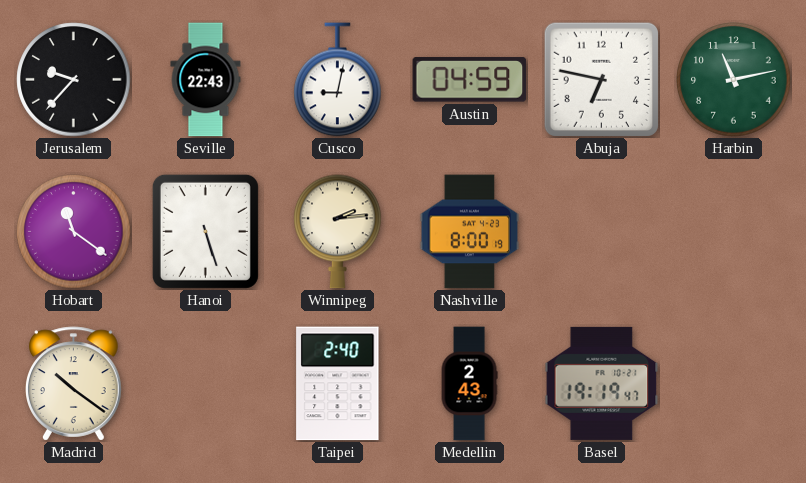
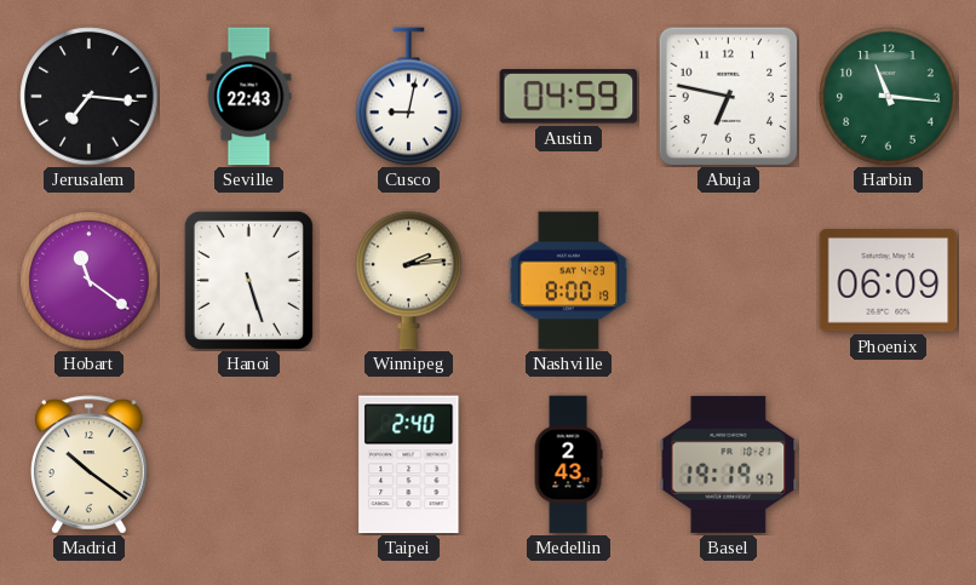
Jerusalem: 9:37 -> 7:16 (90, 97)
Harbin: 11:13 -> 11:16 (889, 97)
Phoenix: none -> 06:09 (889, 280)
